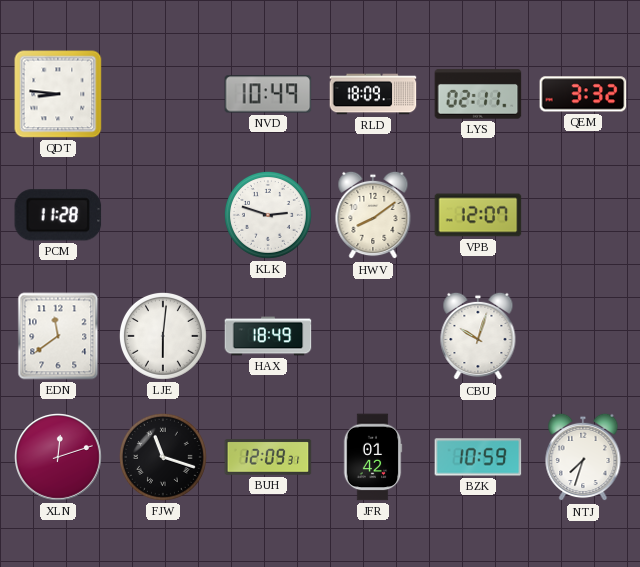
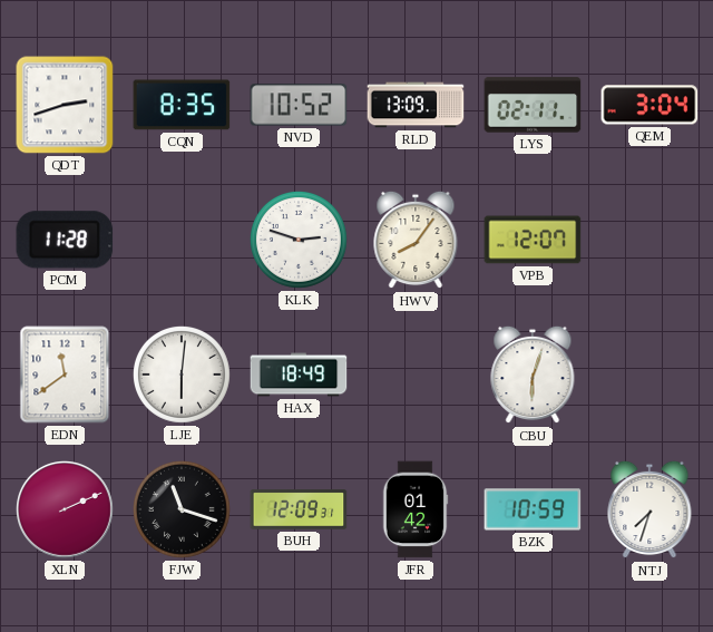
QDT: 8:46 -> 2:42 (65, 105)
CQN: none -> 8:35 (182, 105)
NVD: 10:49 -> 10:52 (299, 105)
RLD: 18:09 -> 13:09 (416, 105)
QEM: 3:32 -> 3:04 (649, 105)
HWV: 8:09 -> 8:06 (416, 240)
CBU: 10:03 -> 6:03 (533, 375)
XLN: 12:12 -> 2:11 (66, 511)
